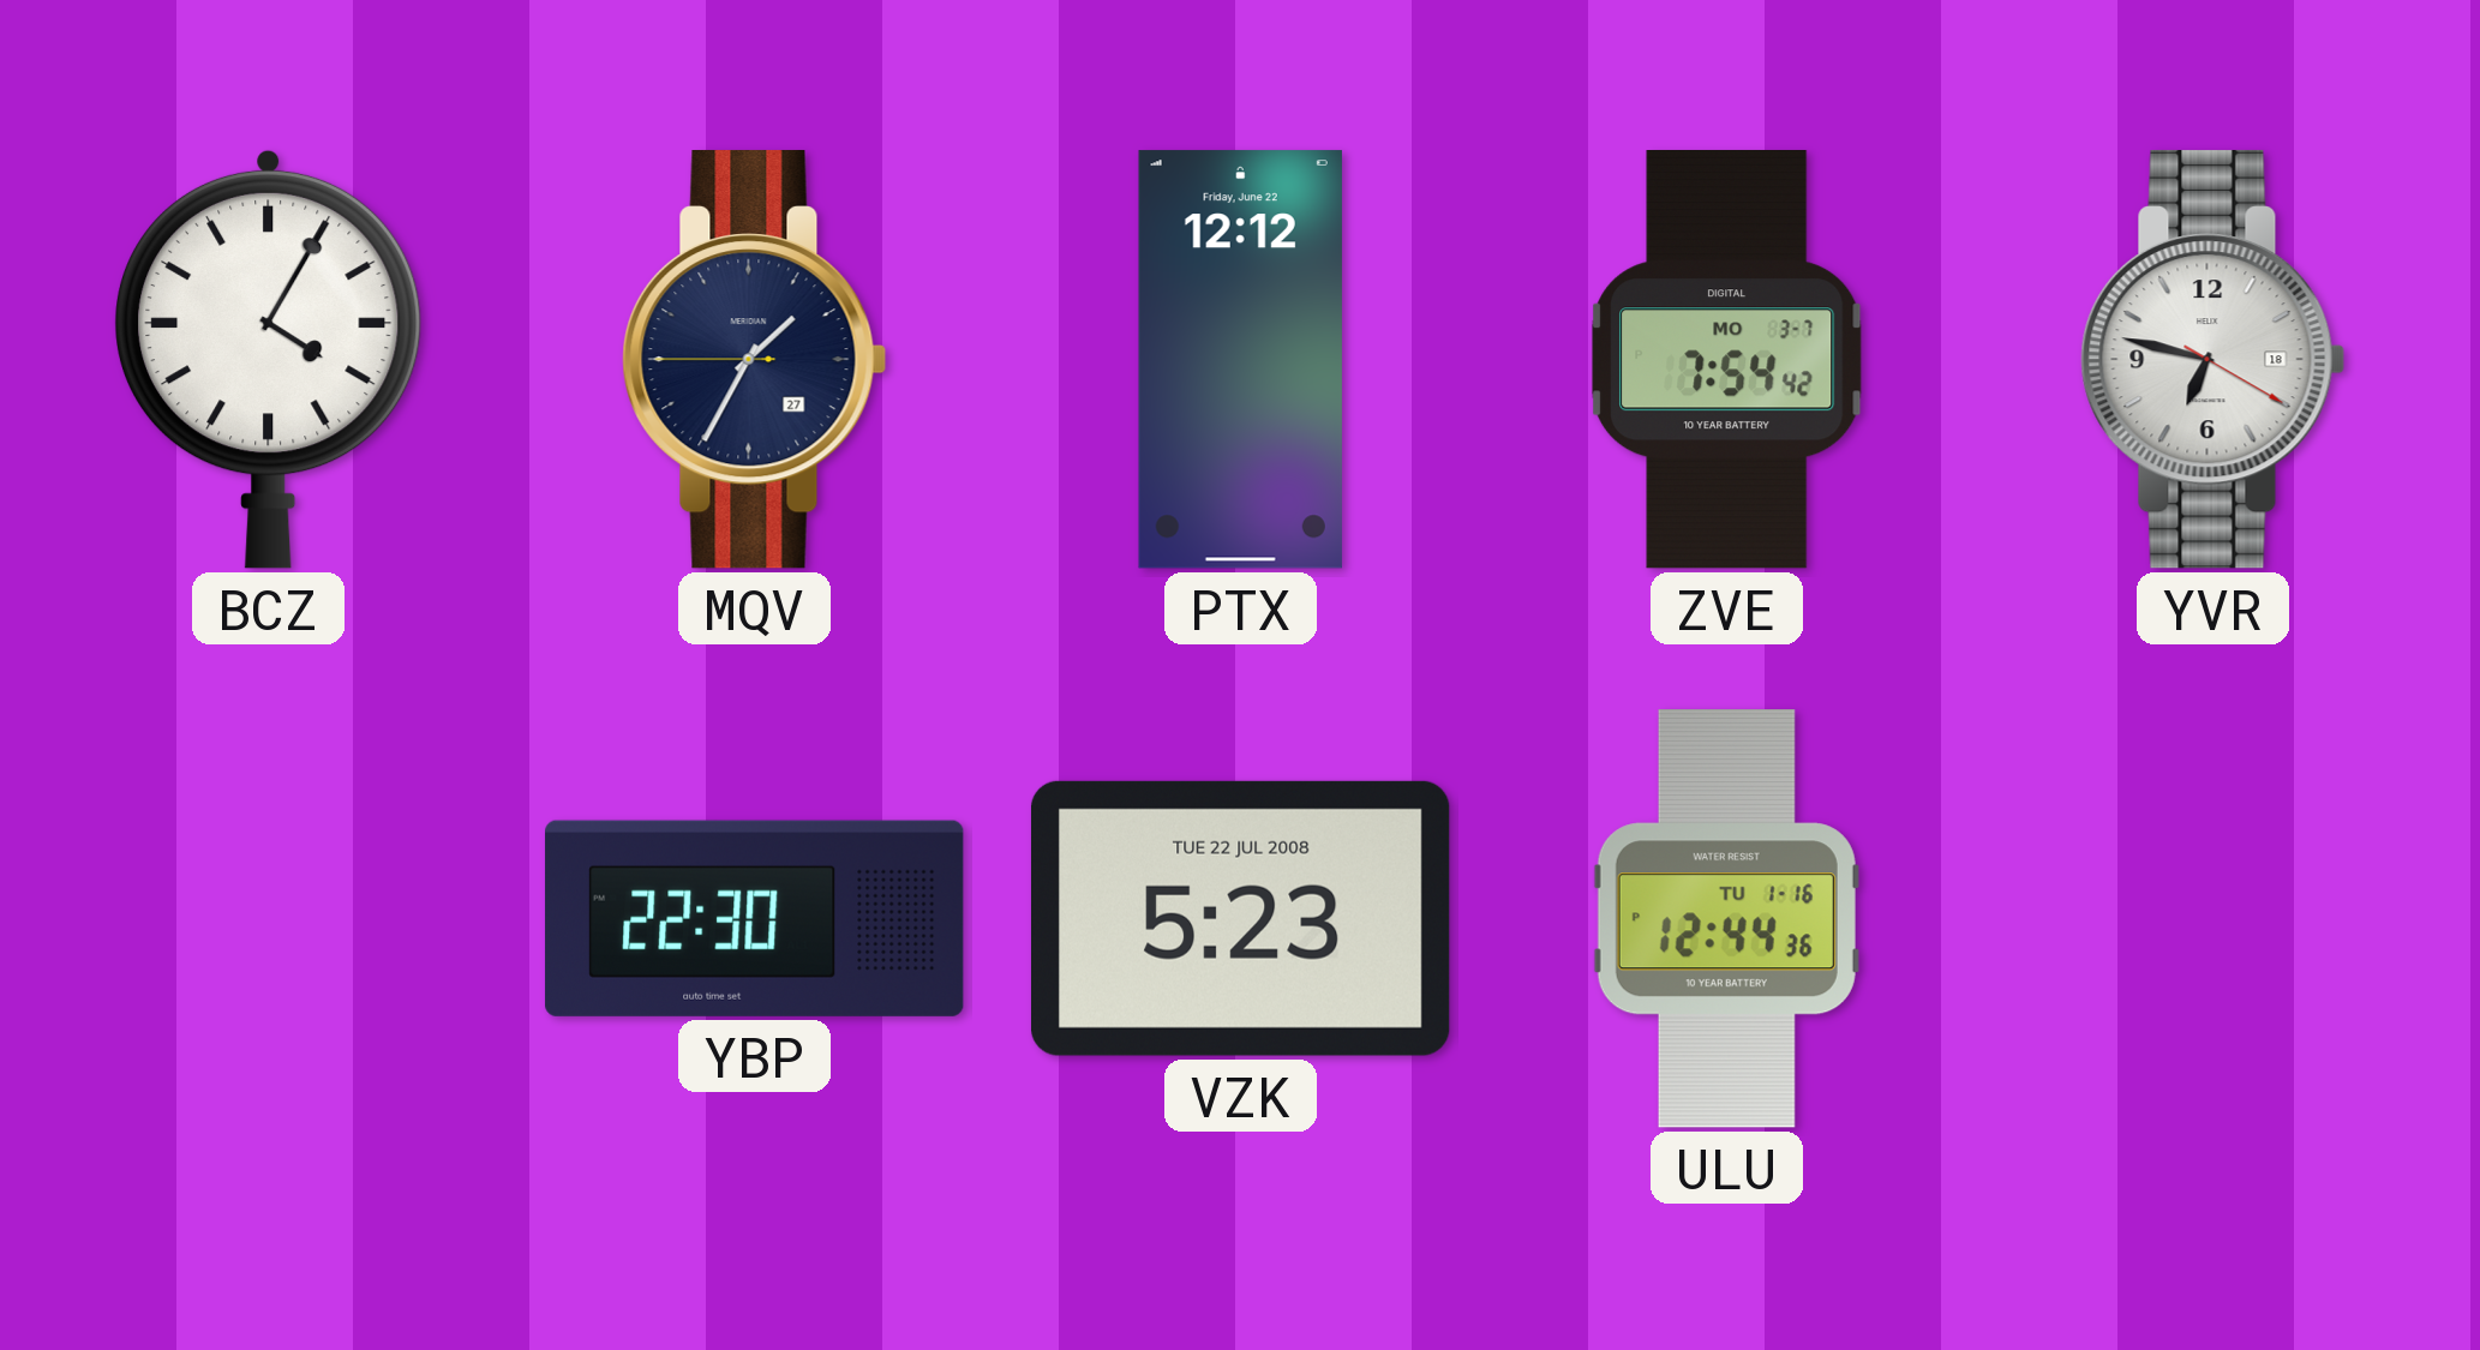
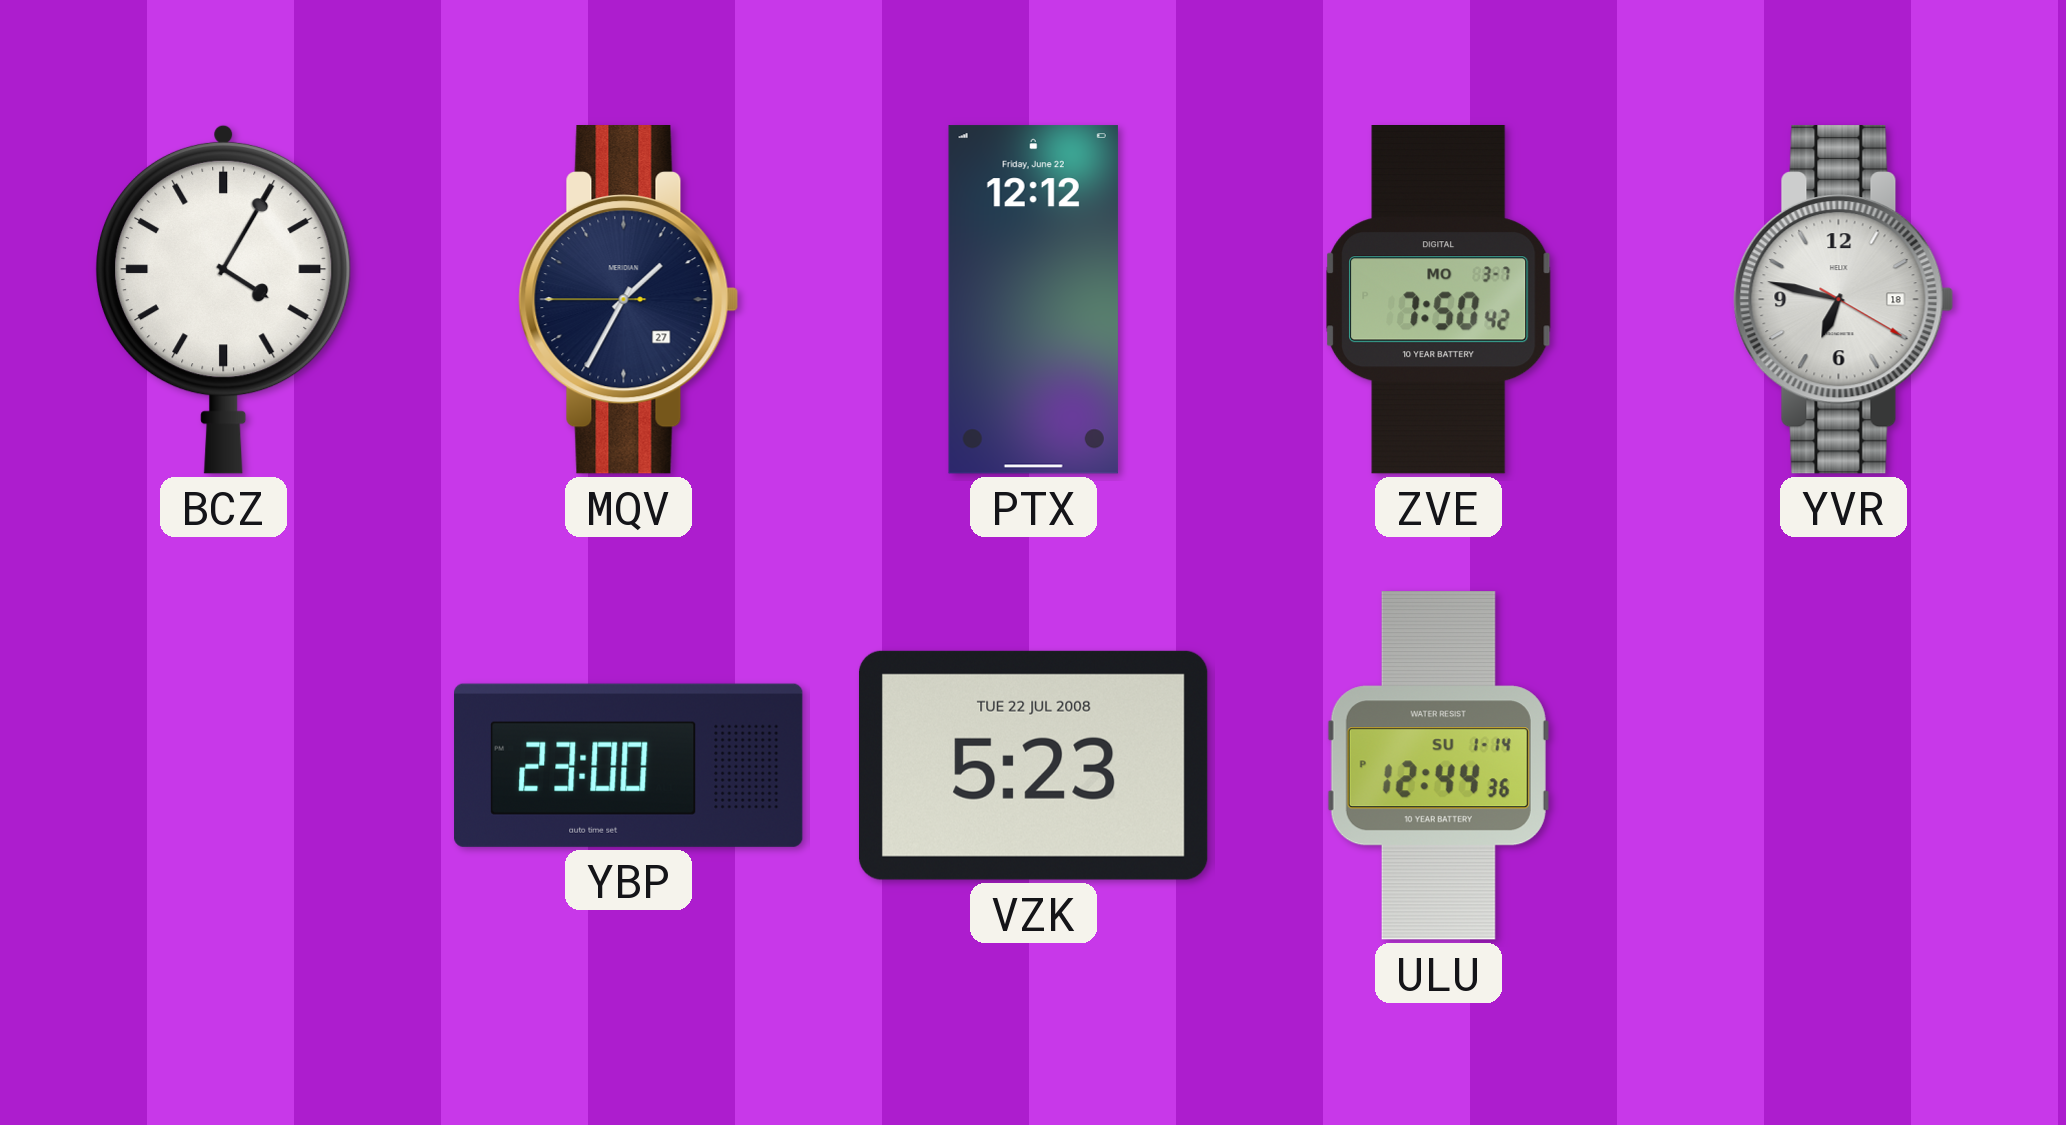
ZVE: 7:54 -> 7:50 (1439, 300)
YBP: 22:30 -> 23:00 (629, 765)
ULU date: TU 1-16 -> SU 1-14 (1438, 766)
